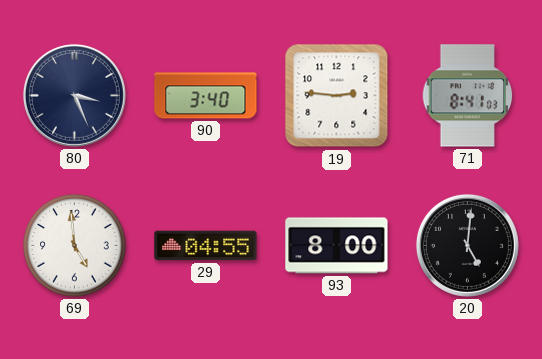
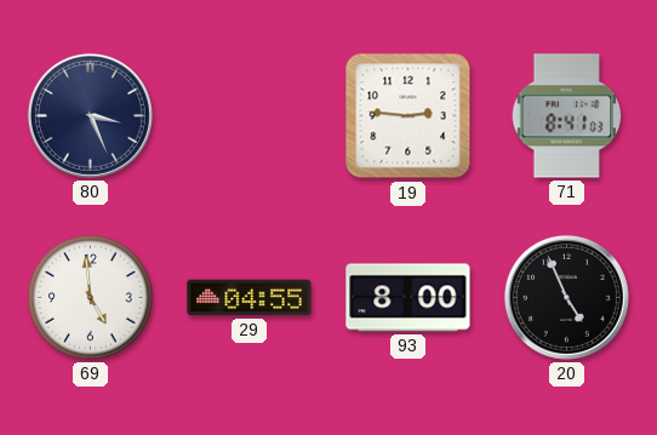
90: 3:40 -> none (206, 96)
20: 5:01 -> 4:56 (566, 297)
